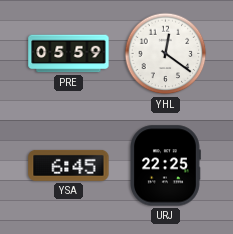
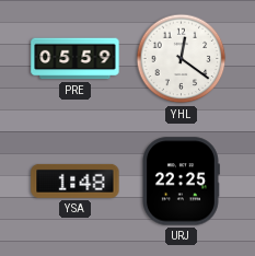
YSA: 6:45 -> 1:48 (76, 181)
